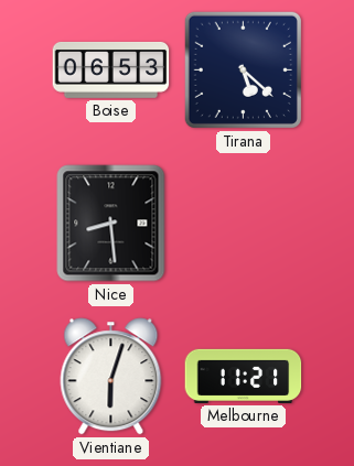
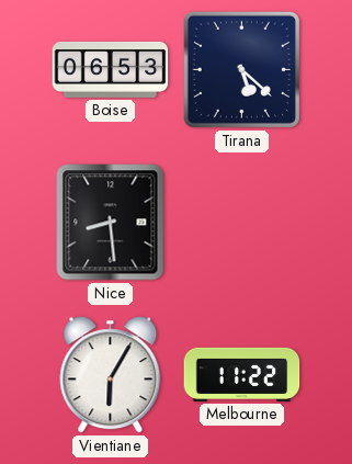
Vientiane: 6:03 -> 6:05 (111, 375)
Melbourne: 11:21 -> 11:22 (242, 374)
